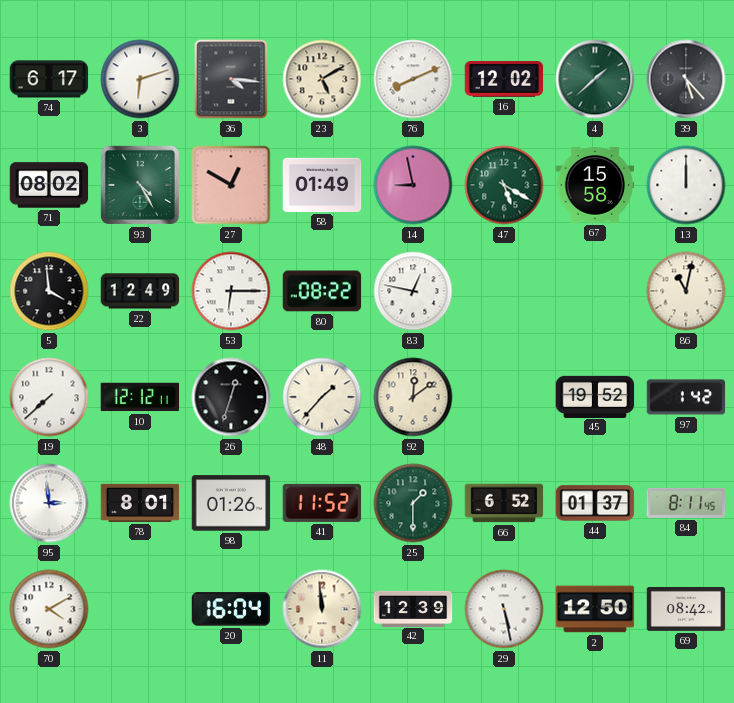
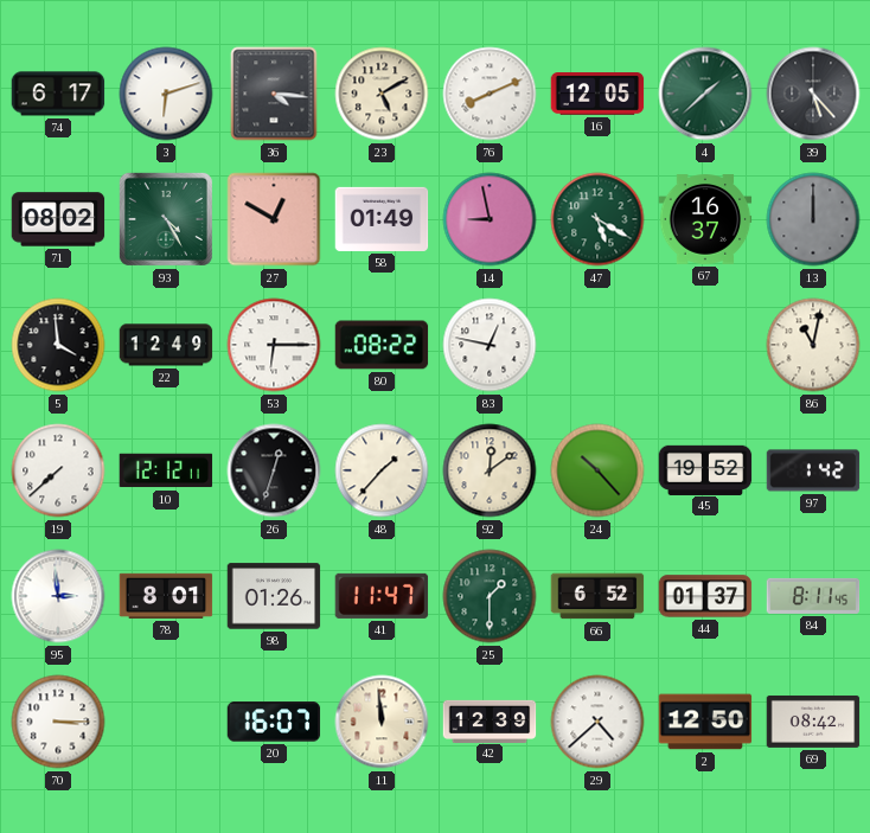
16: 12:02 -> 12:05 (597, 95)
67: 15:58 -> 16:37 (705, 219)
13 dial: white -> grey (813, 219)
24: none -> 10:23 (597, 470)
41: 11:52 -> 11:47 (382, 596)
70: 4:10 -> 3:15 (58, 722)
20: 16:04 -> 16:07 (274, 722)
29: 5:28 -> 4:38 (597, 722)
